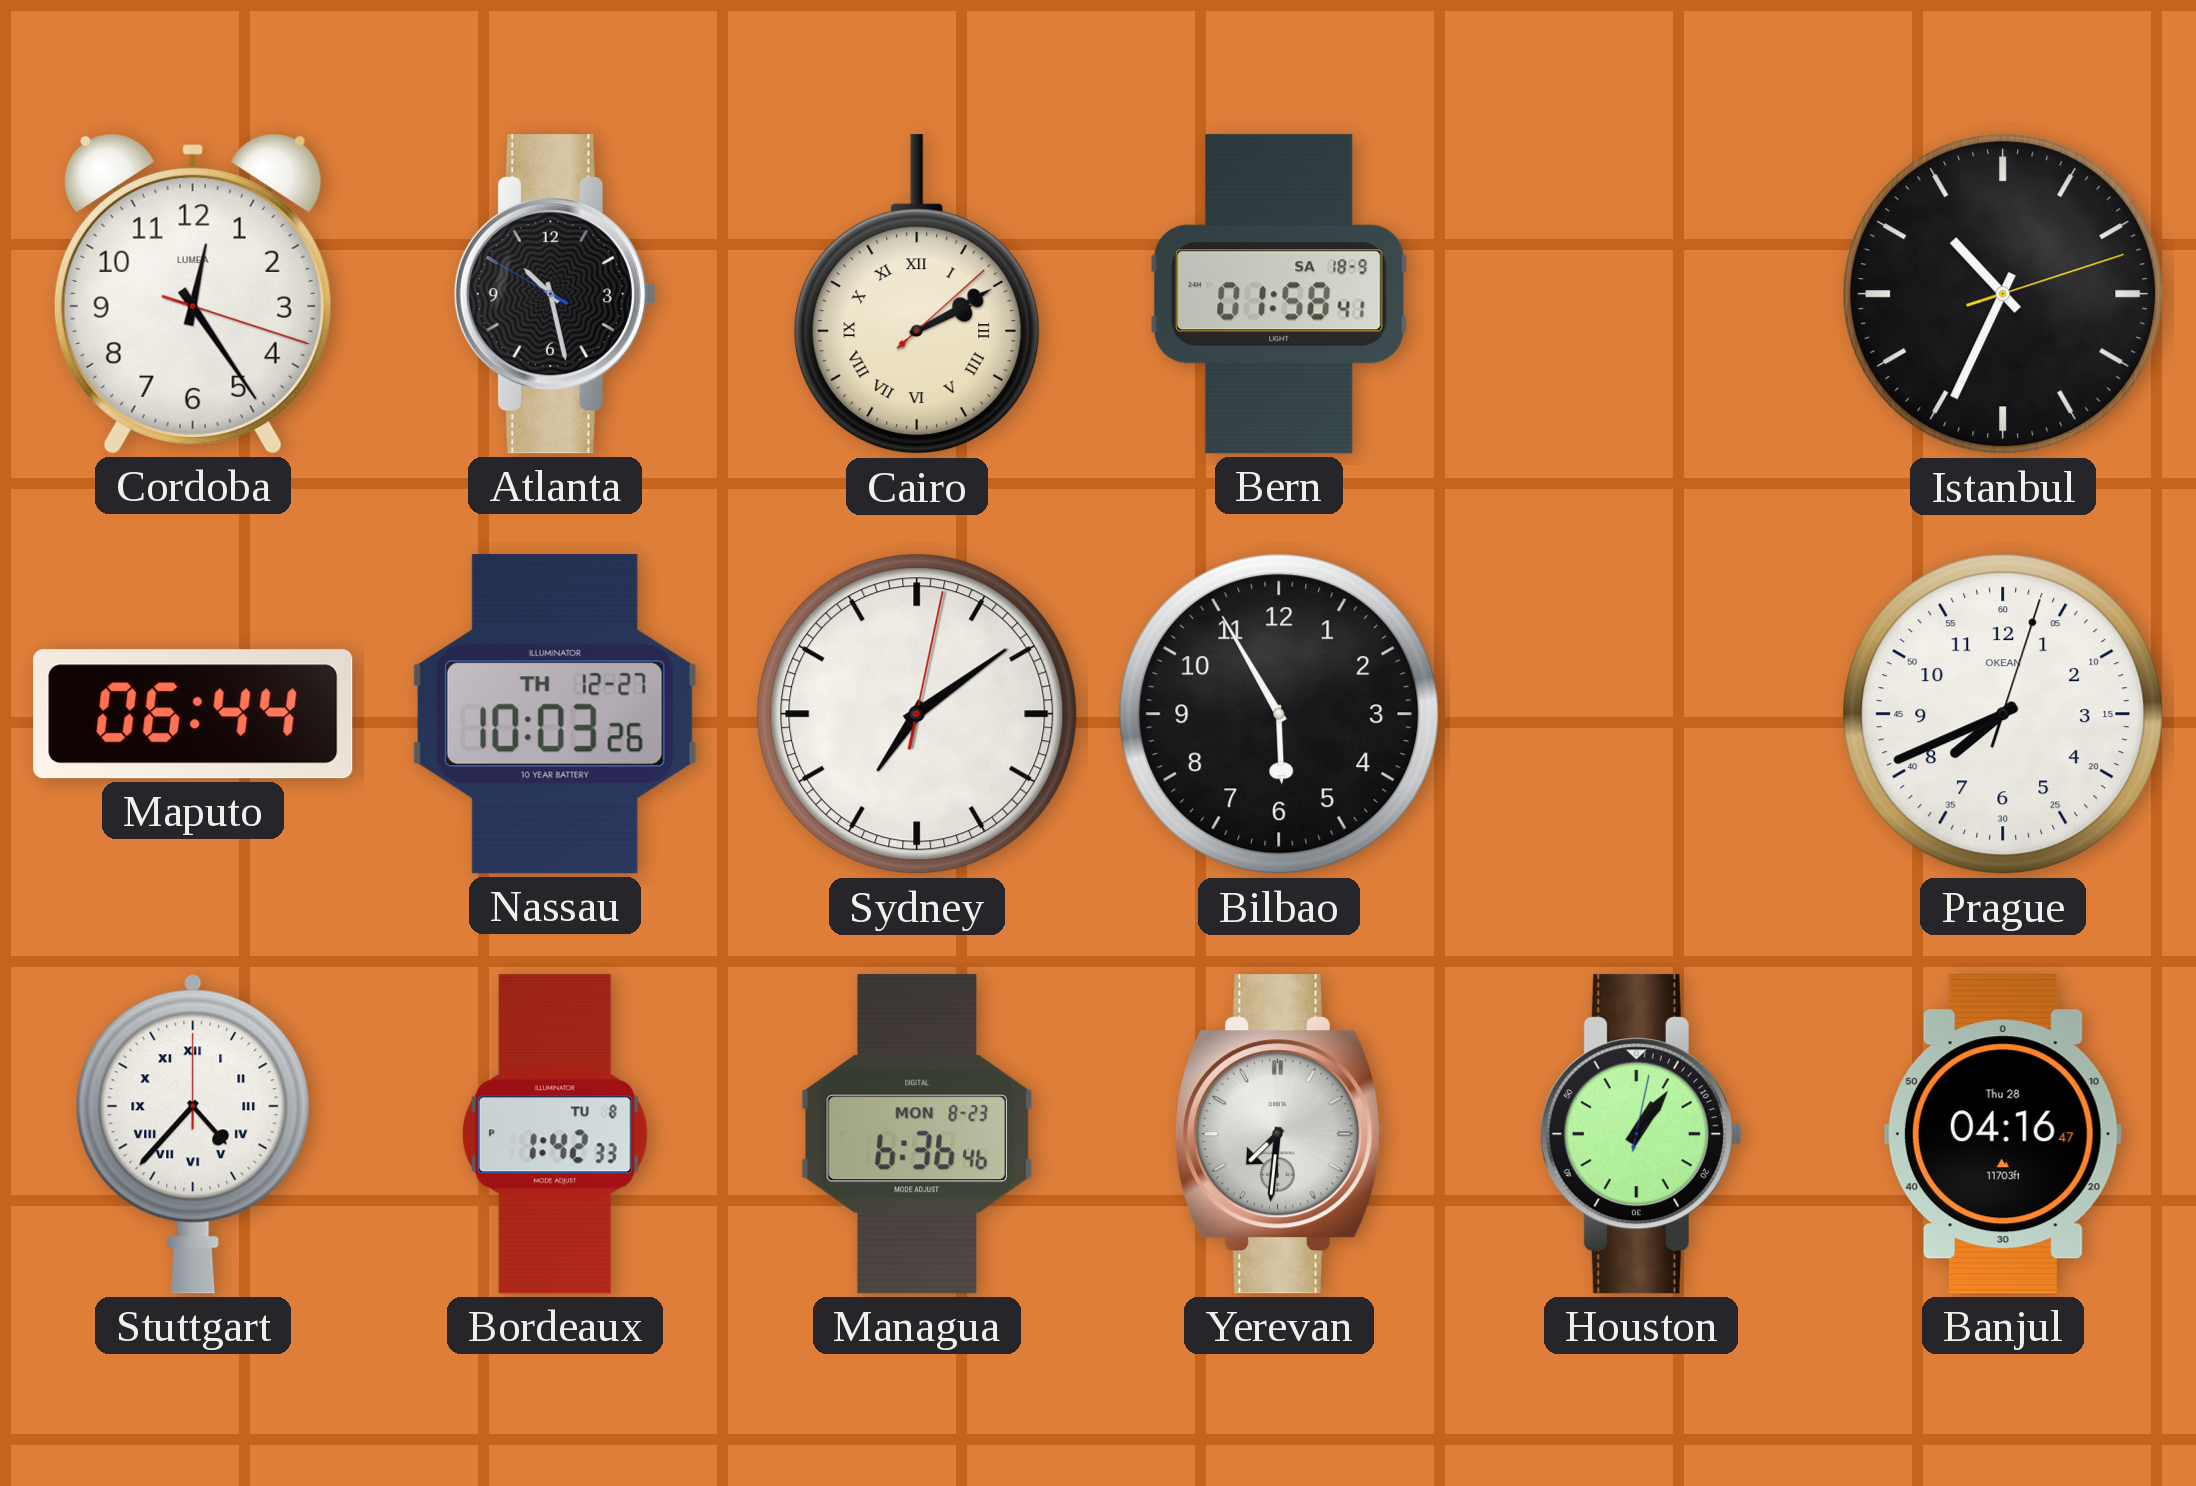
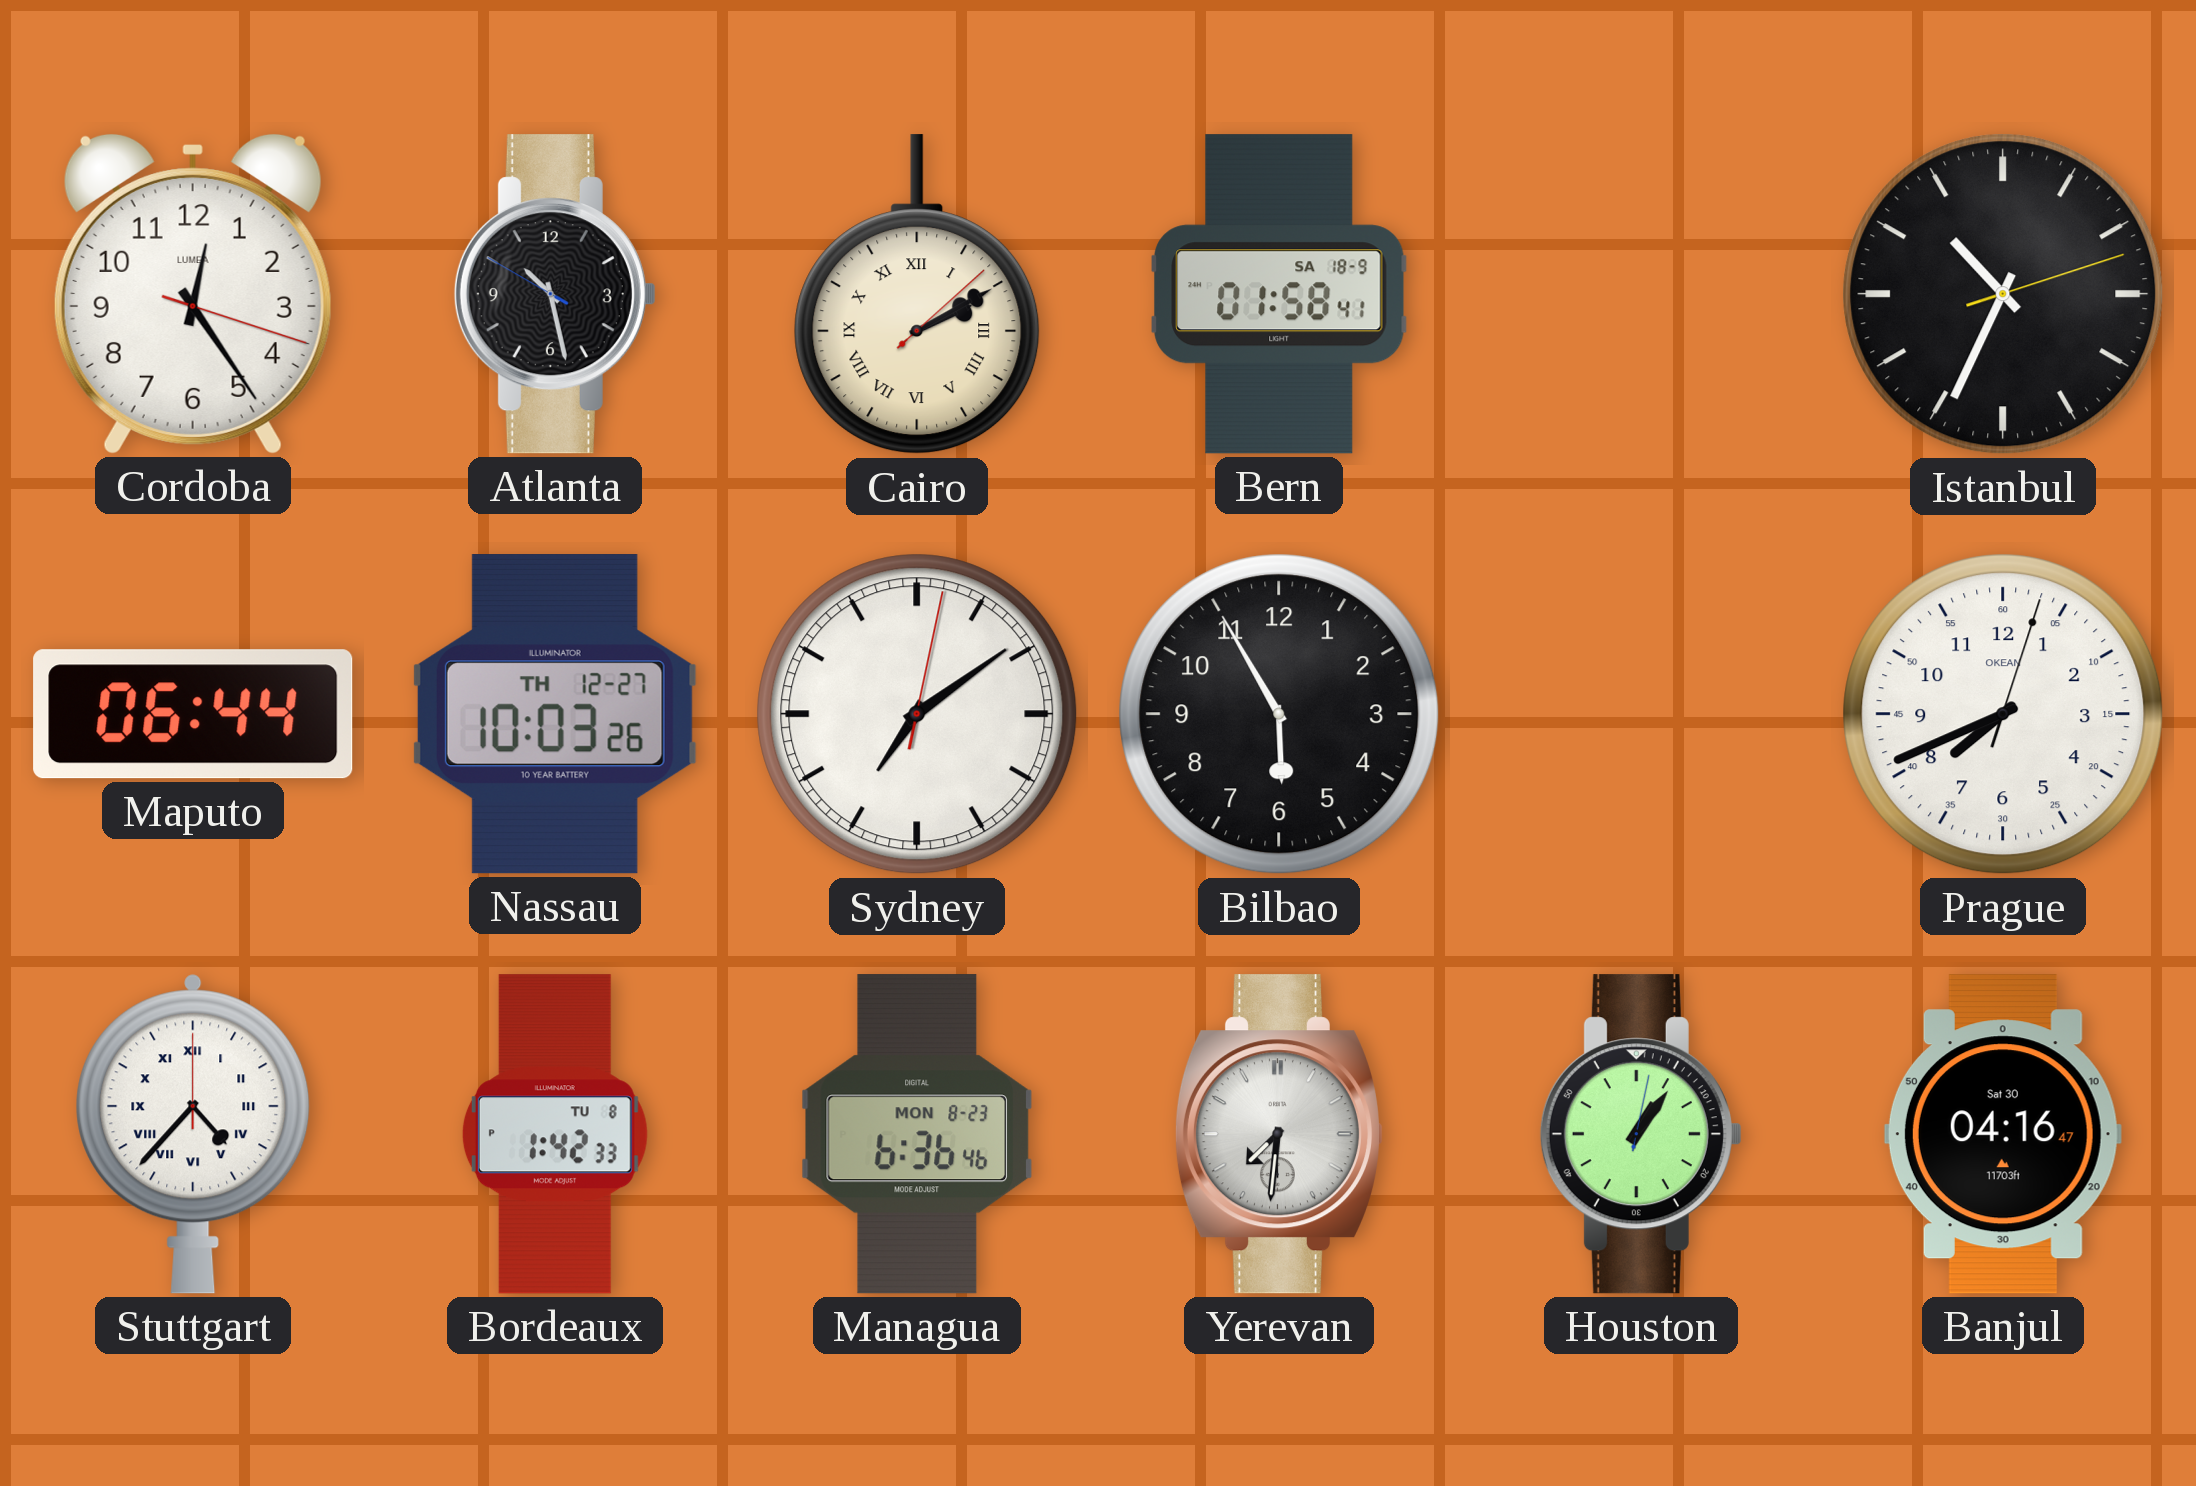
Banjul date: Thu 28 -> Sat 30 (2003, 1134)
